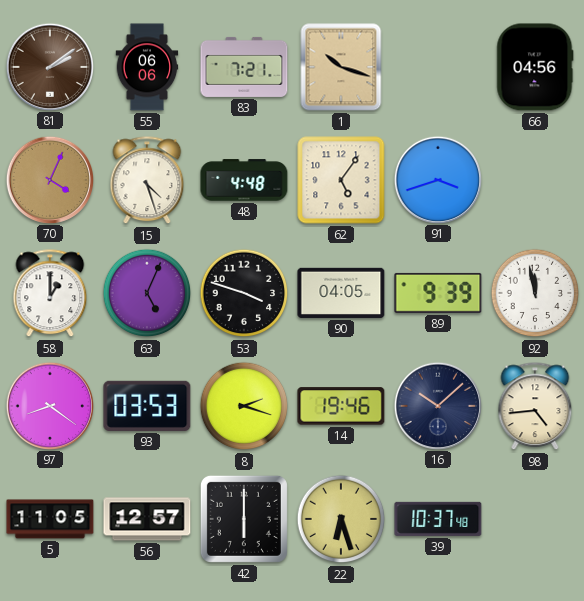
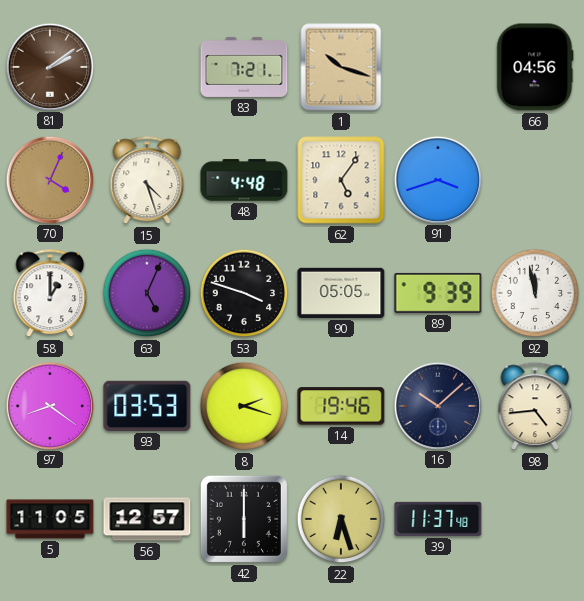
55: 06:06 -> none (147, 67)
90: 04:05 -> 05:05 (341, 293)
39: 10:37 -> 11:37 (438, 519)
